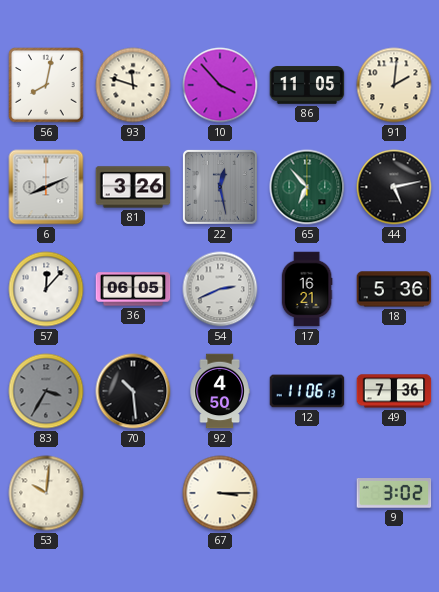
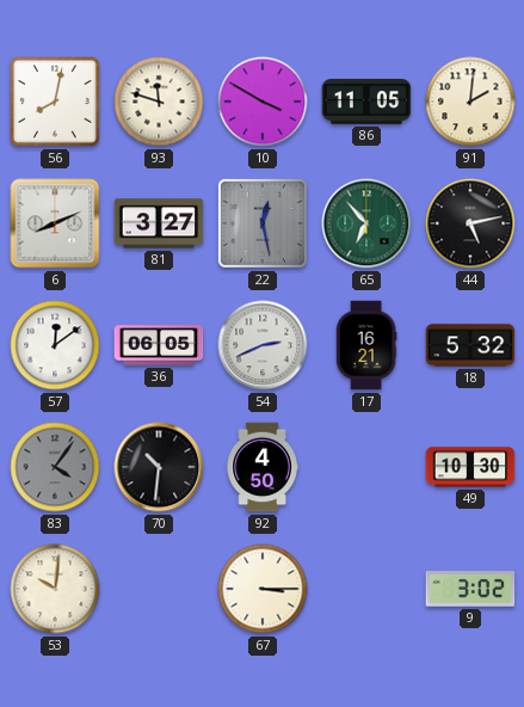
10: 3:53 -> 3:50 (263, 102)
81: 3:26 -> 3:27 (159, 223)
57: 12:07 -> 12:09 (55, 345)
18: 5:36 -> 5:32 (470, 345)
83: 3:35 -> 4:06 (55, 467)
70: 10:29 -> 10:31 (159, 467)
12: 11:06 -> none (307, 391)
49: 7:36 -> 10:30 (470, 467)
